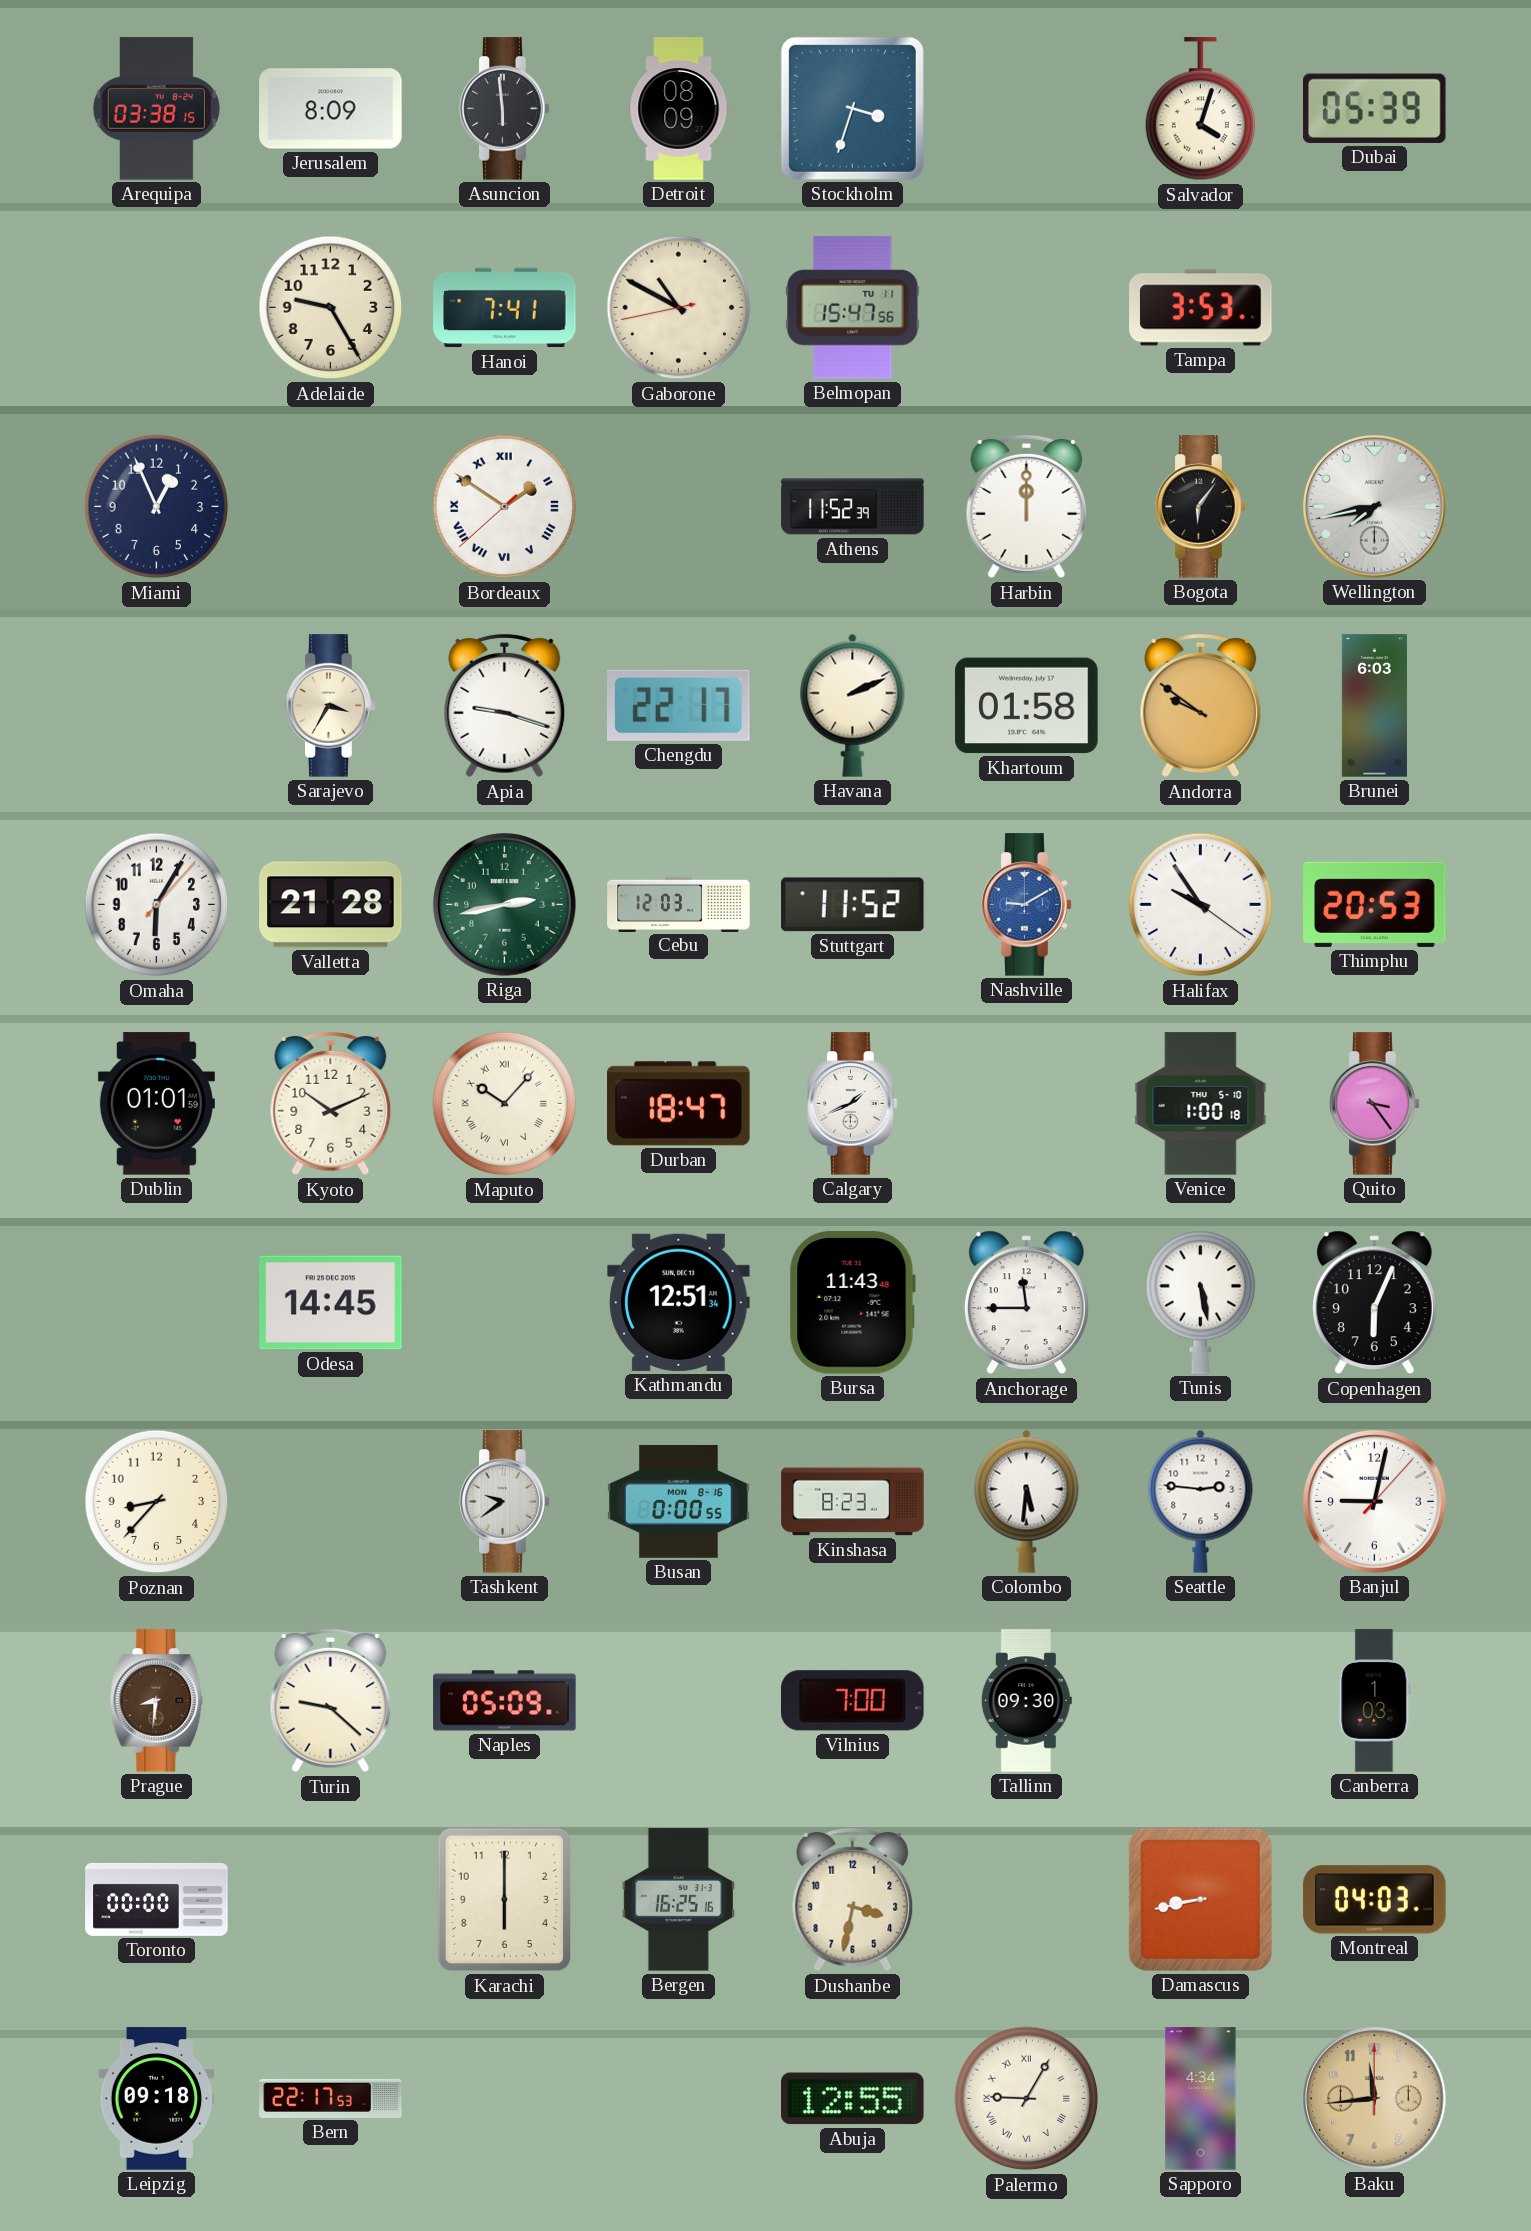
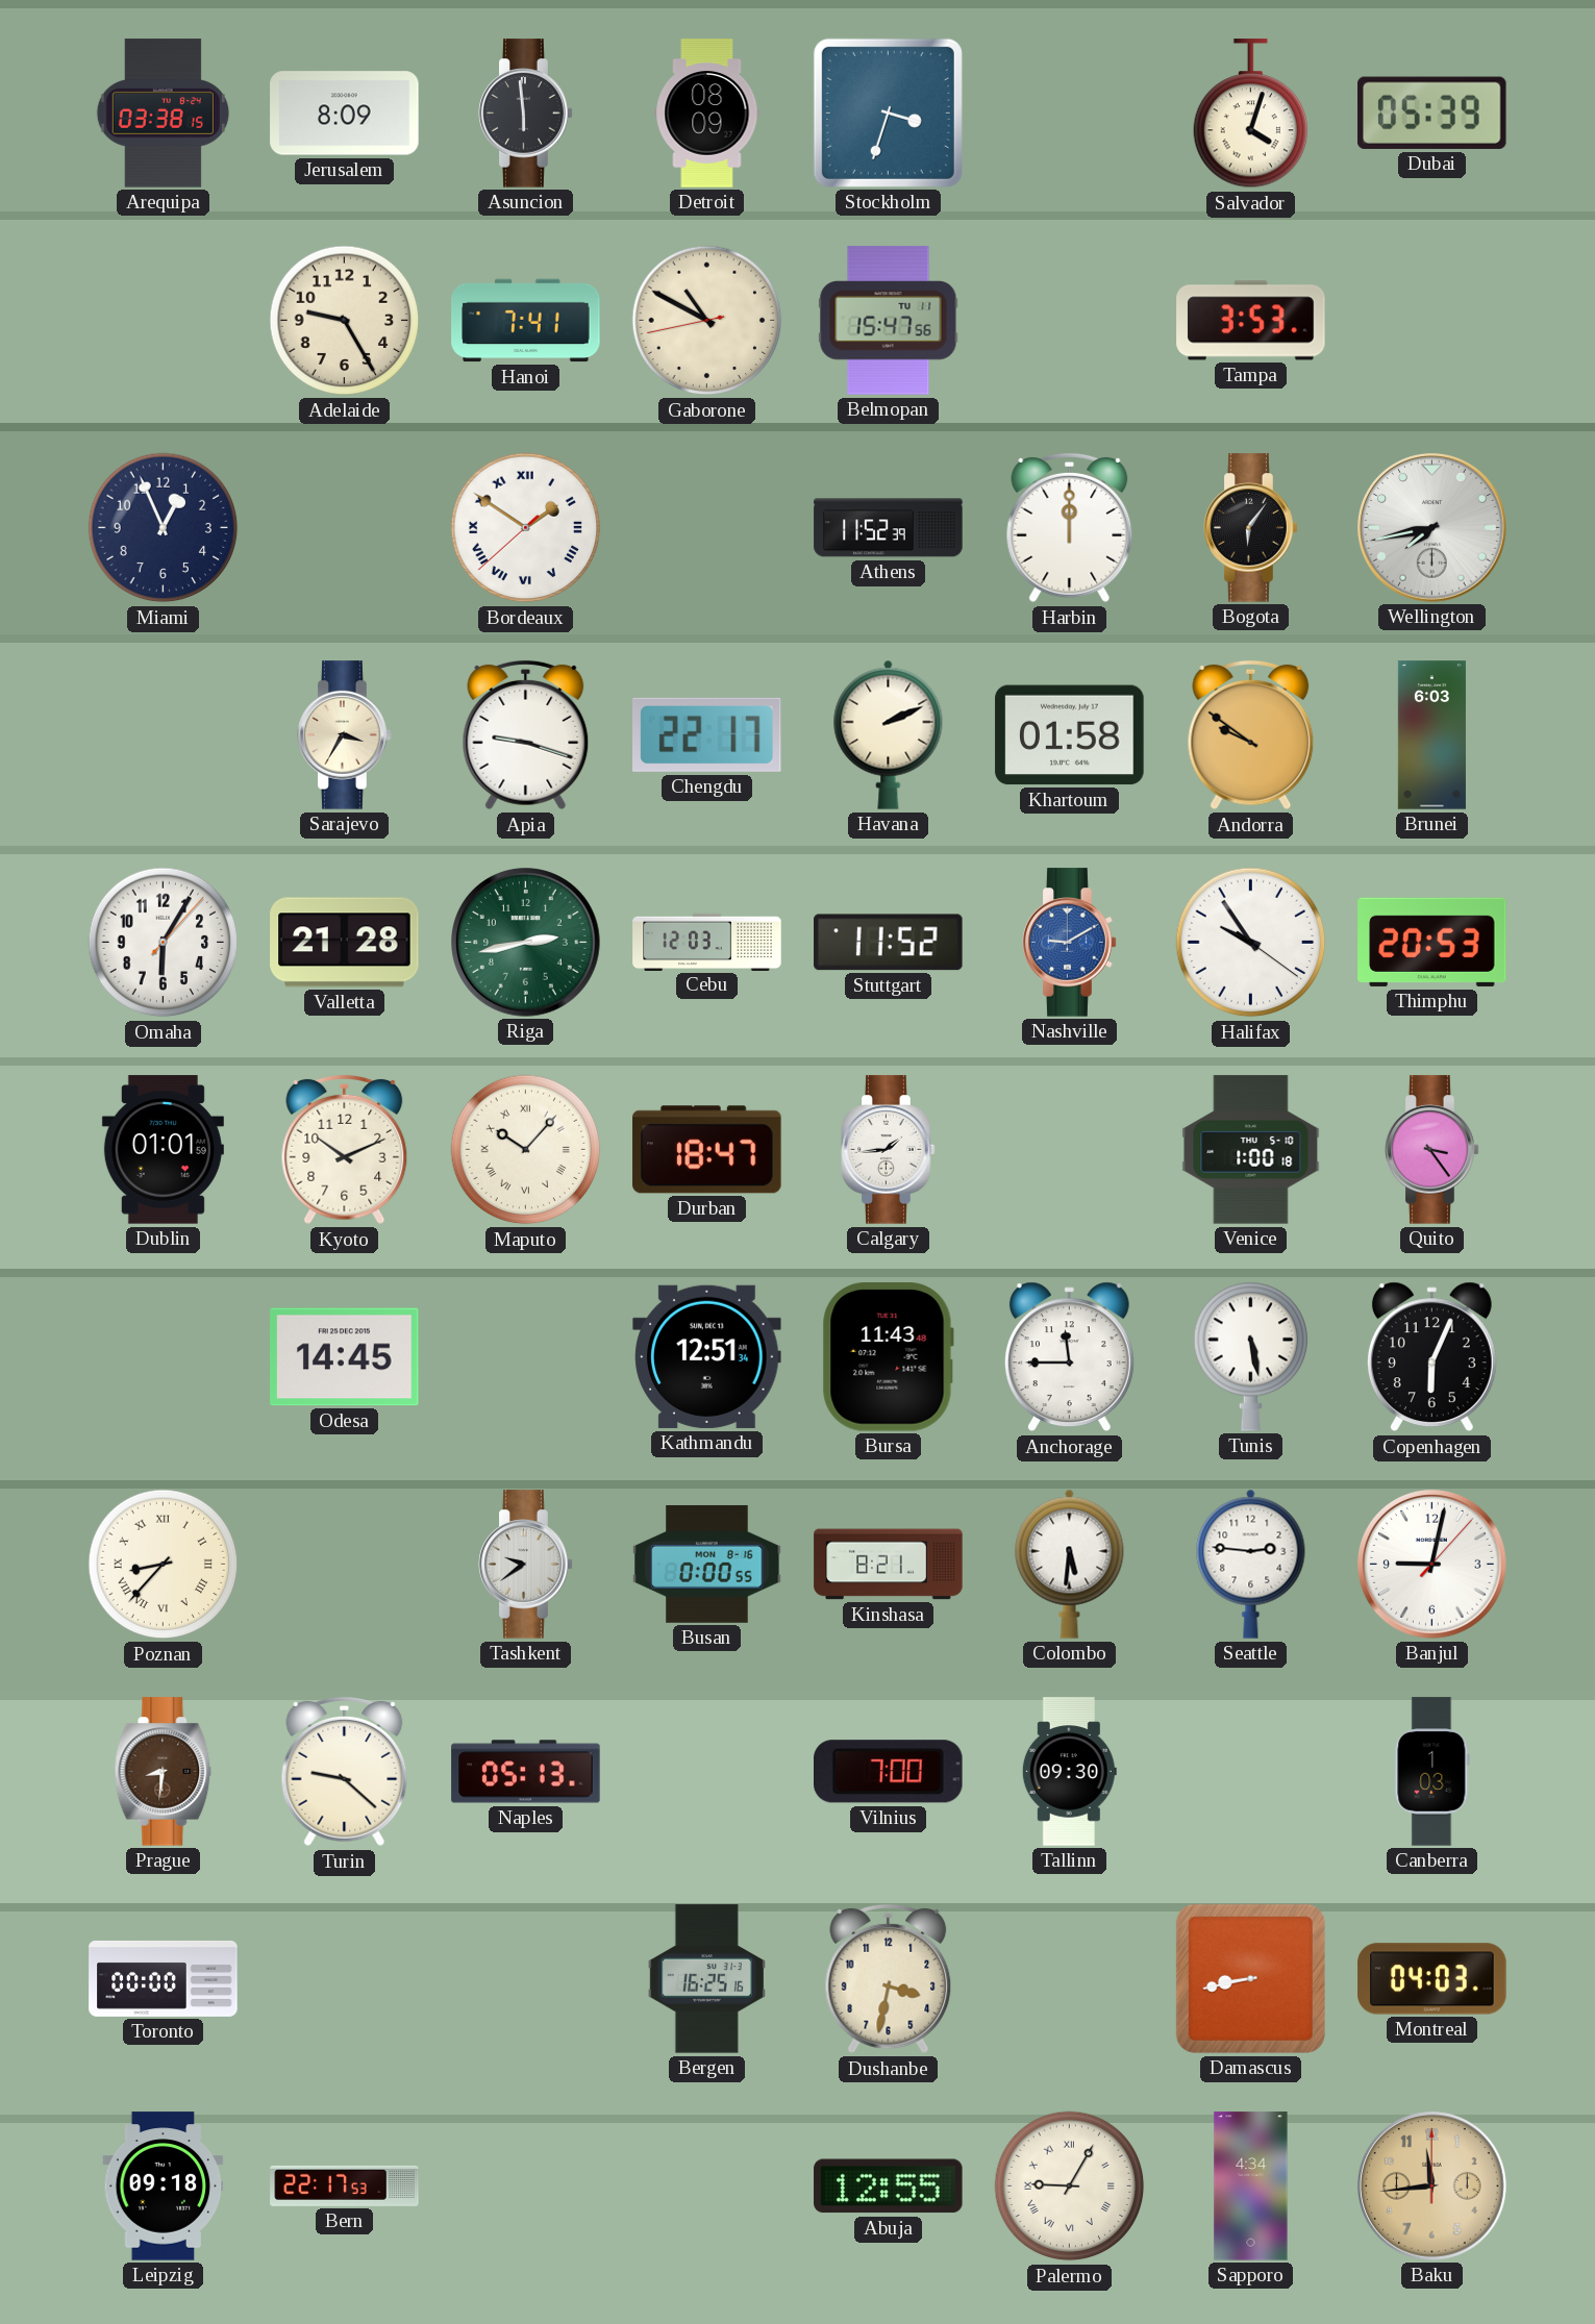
Calgary: 1:41 -> 1:44 (889, 1150)
Poznan numerals: Arabic -> Roman (164, 1565)
Kinshasa: 8:23 -> 8:21 (889, 1565)
Naples: 05:09 -> 05:13 (526, 1772)
Karachi: 6:00 -> none (504, 1900)
